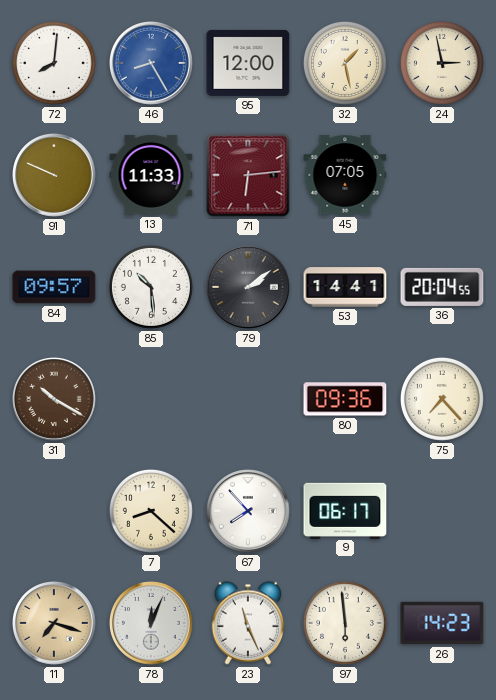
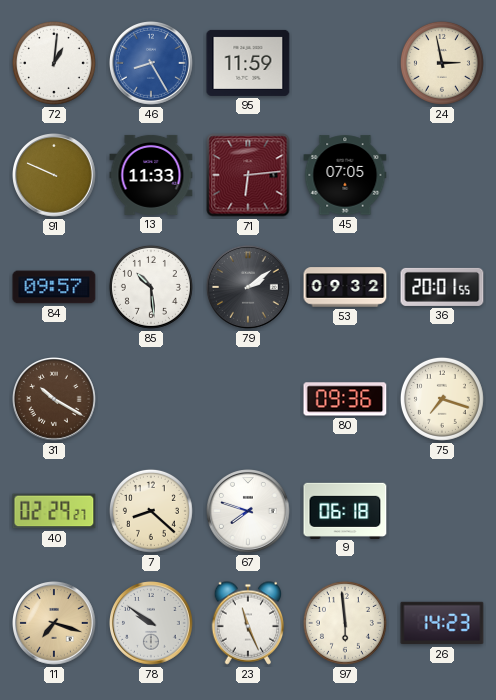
72: 8:01 -> 1:01 (54, 63)
95: 12:00 -> 11:59 (248, 63)
32: 1:28 -> none (345, 63)
53: 14:41 -> 09:32 (345, 287)
36: 20:04 -> 20:01 (442, 287)
75: 7:23 -> 7:18 (442, 399)
40: none -> 02:29 (54, 511)
67: 7:53 -> 7:48 (249, 512)
9: 06:17 -> 06:18 (345, 510)
78: 12:04 -> 9:51 (152, 624)
